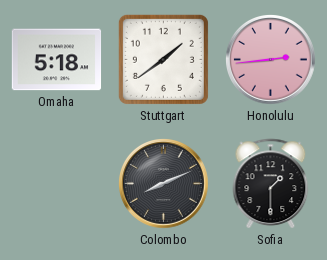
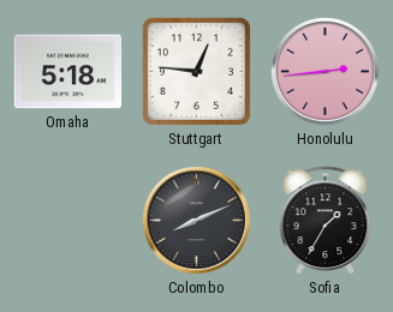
Stuttgart: 1:39 -> 12:46 (196, 71)
Sofia: 1:30 -> 1:35 (326, 221)
